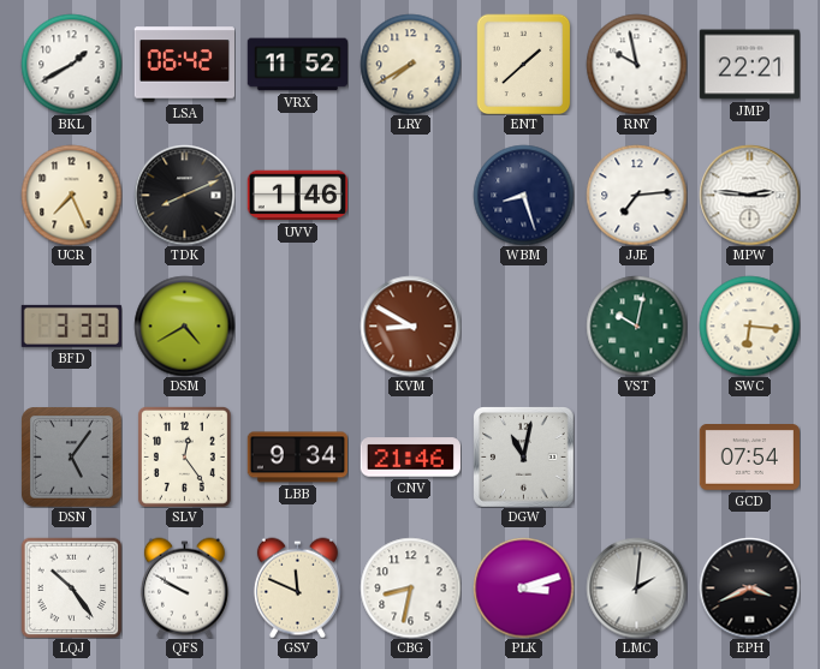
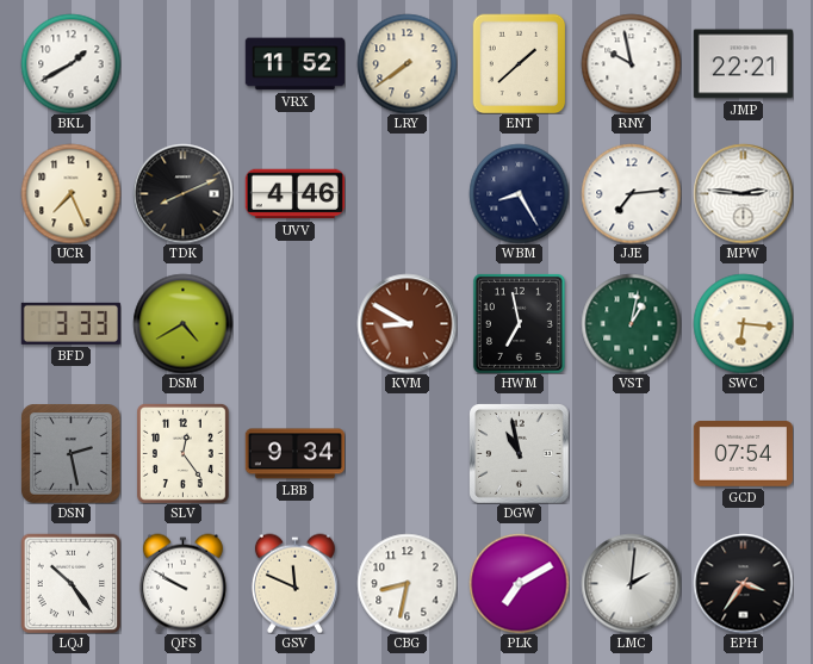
LSA: 06:42 -> none (184, 65)
LRY: 7:40 -> 7:39 (406, 63)
UVV: 1:46 -> 4:46 (294, 194)
WBM: 8:27 -> 8:25 (519, 193)
HWM: none -> 6:58 (519, 323)
VST: 10:02 -> 1:02 (631, 323)
DSN: 5:06 -> 2:28 (70, 453)
CNV: 21:46 -> none (410, 458)
DGW: 11:02 -> 10:58 (520, 454)
PLK: 3:12 -> 7:10 (519, 583)
EPH: 3:41 -> 3:36 (743, 583)
